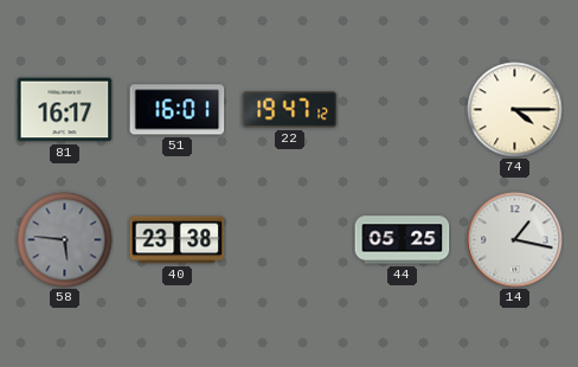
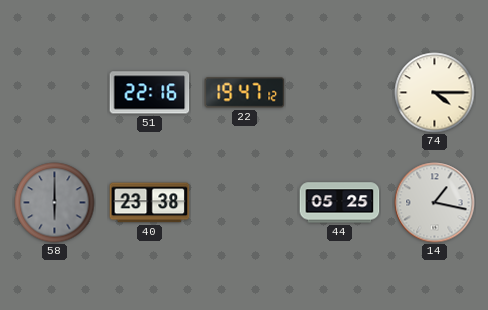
81: 16:17 -> none (65, 110)
51: 16:01 -> 22:16 (150, 93)
58: 5:46 -> 6:00 (55, 203)
